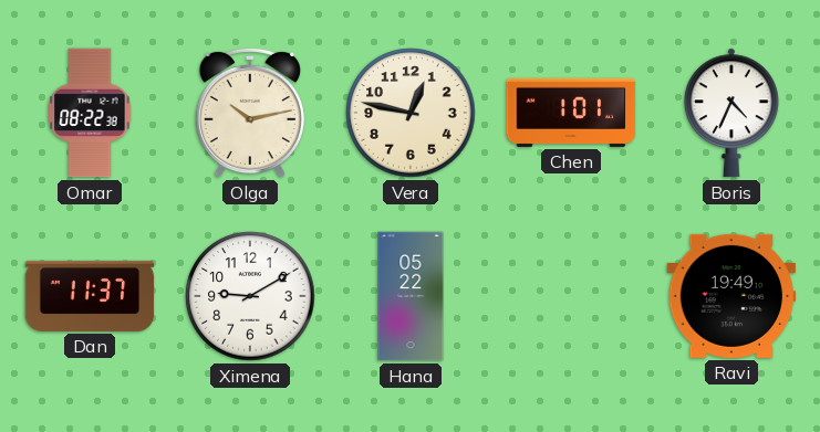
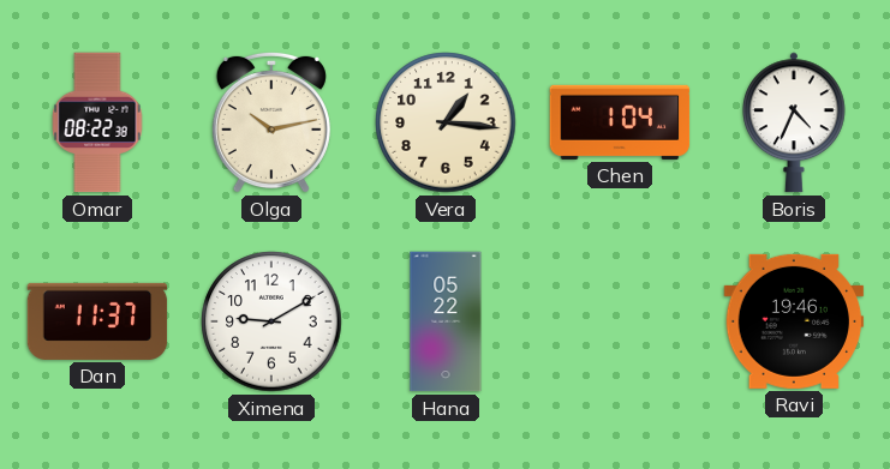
Vera: 12:47 -> 1:16 (446, 122)
Chen: 1:01 -> 1:04 (620, 122)
Ravi: 19:49 -> 19:46 (794, 321)
